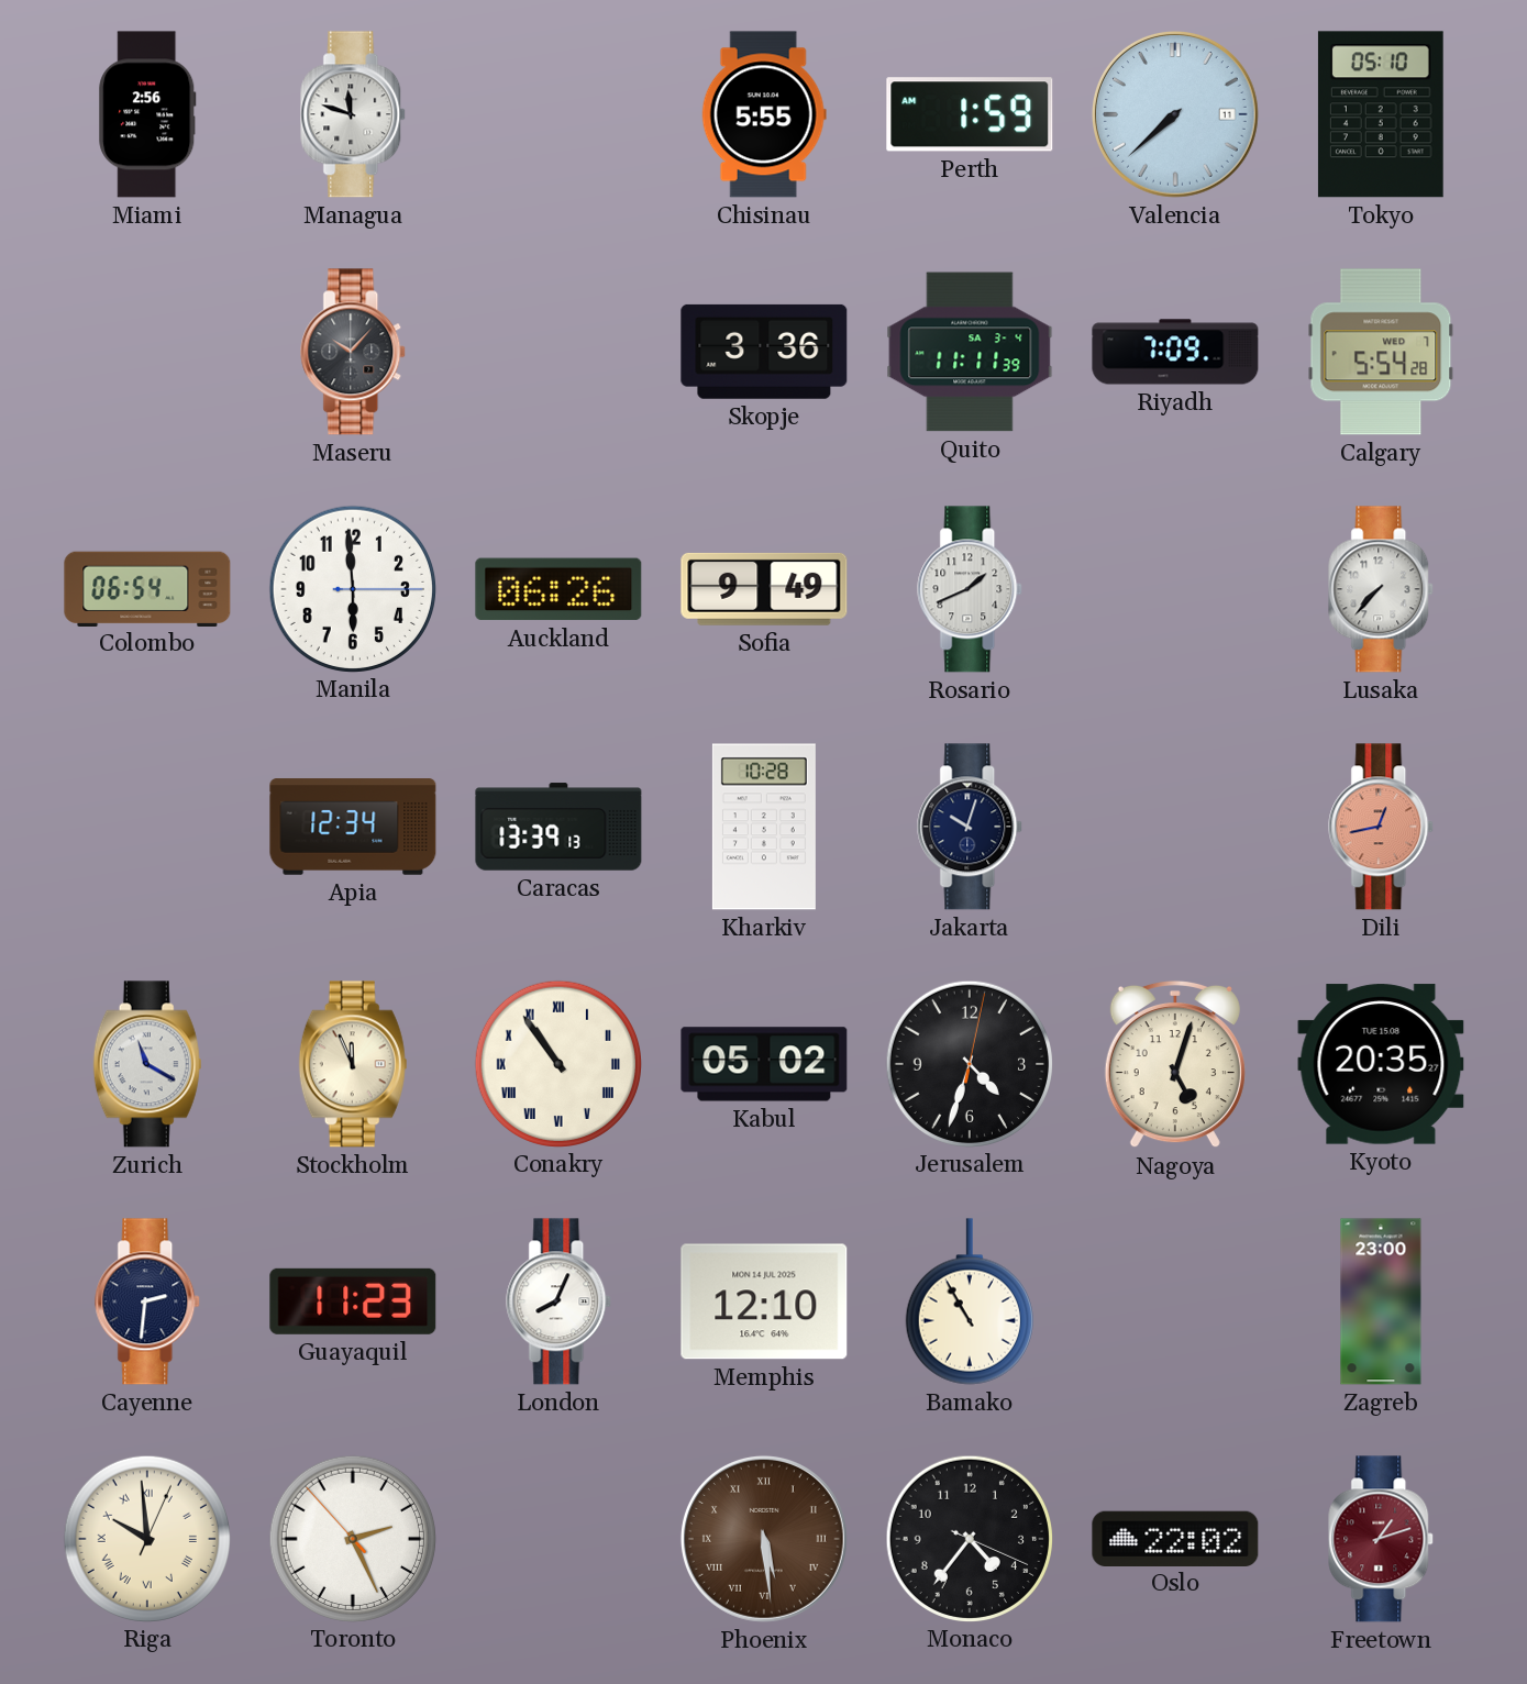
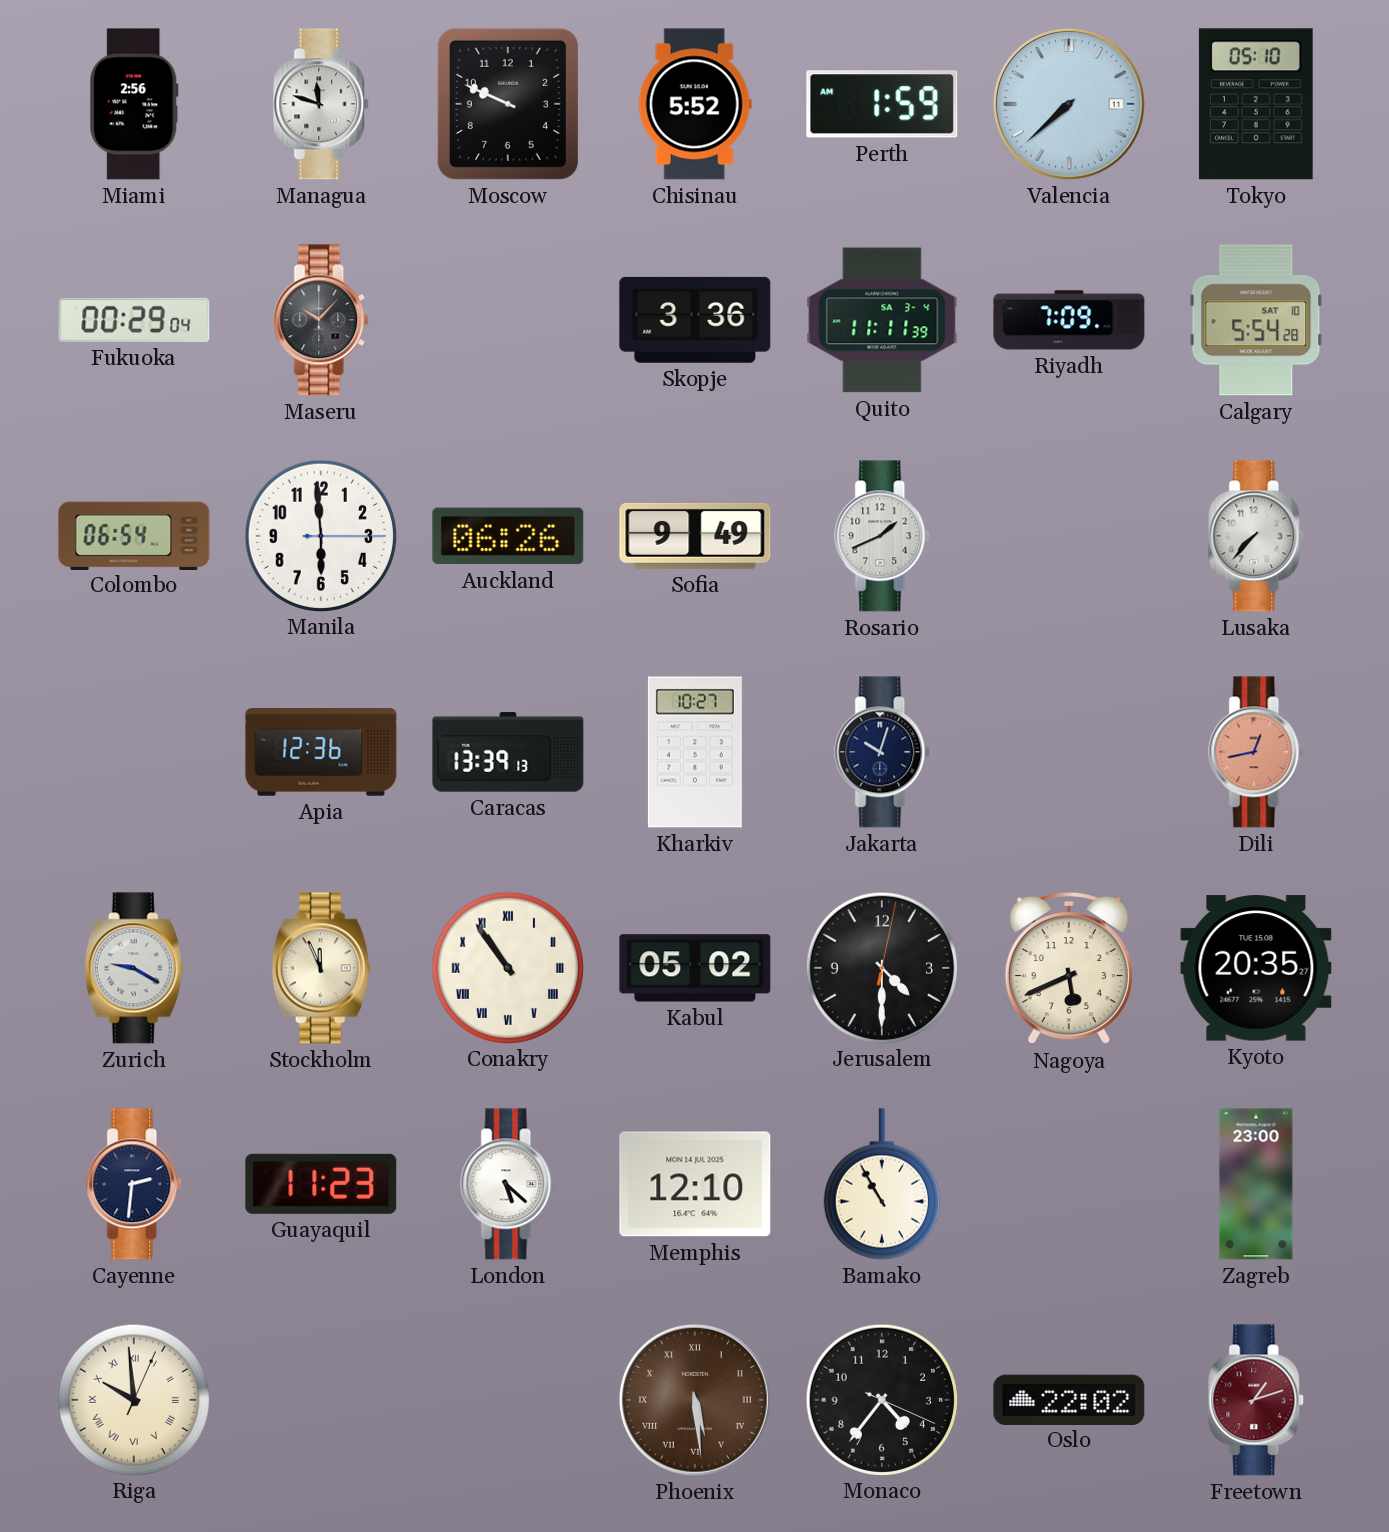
Moscow: none -> 9:49 (508, 104)
Chisinau: 5:55 -> 5:52 (695, 104)
Fukuoka: none -> 00:29 (134, 320)
Calgary date: WED 7 -> SAT 10 (1256, 320)
Apia: 12:34 -> 12:36 (321, 752)
Kharkiv: 10:28 -> 10:27 (695, 752)
Zurich: 11:20 -> 9:20 (134, 968)
Jerusalem: 4:33 -> 4:30 (881, 967)
Nagoya: 5:03 -> 5:41 (1069, 968)
London: 8:04 -> 5:22 (509, 1184)
Toronto: 2:25 -> none (352, 1538)
